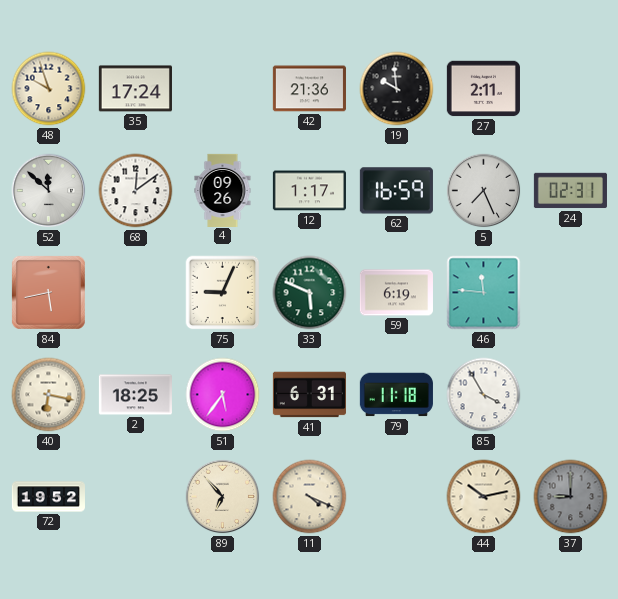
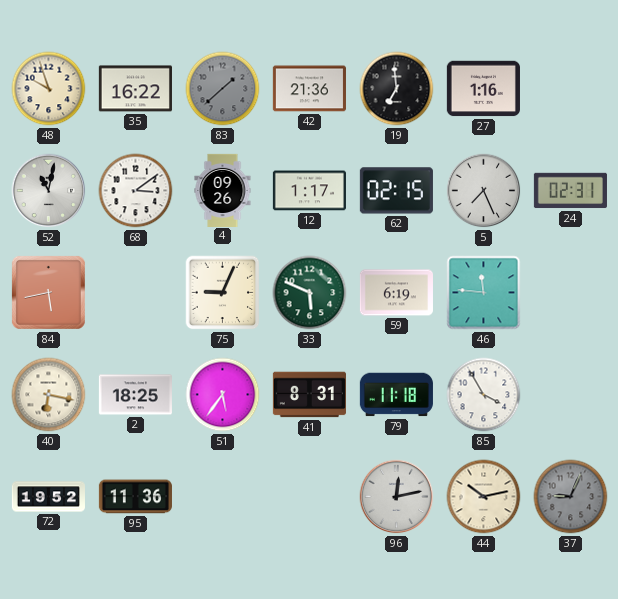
35: 17:24 -> 16:22 (135, 89)
83: none -> 1:38 (223, 89)
19: 9:59 -> 6:59 (397, 89)
27: 2:11 -> 1:16 (483, 89)
52: 11:52 -> 11:02 (49, 191)
68: 12:09 -> 3:09 (136, 191)
62: 16:59 -> 02:15 (396, 191)
41: 6:31 -> 8:31 (309, 395)
95: none -> 11:36 (135, 497)
89: 6:53 -> none (223, 497)
11: 4:19 -> none (310, 497)
96: none -> 12:13 (397, 497)
37: 9:00 -> 9:04 (571, 497)
